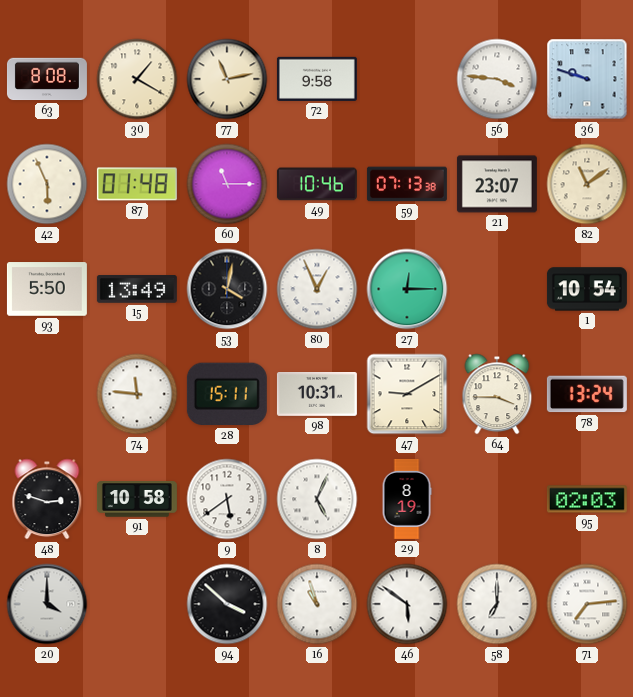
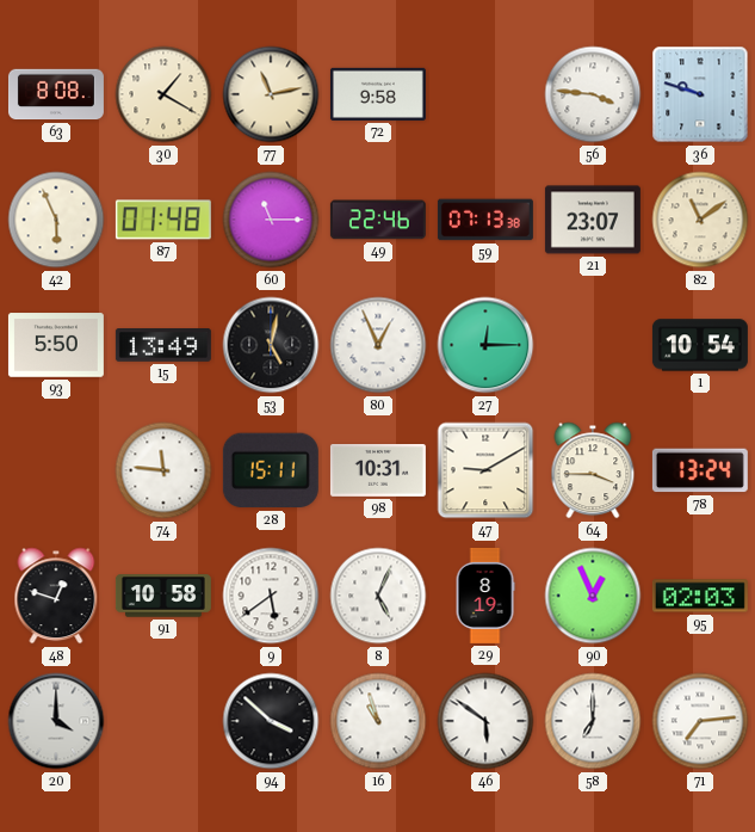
49: 10:46 -> 22:46 (378, 220)
53: 4:02 -> 5:02 (271, 345)
48: 2:48 -> 12:48 (56, 596)
90: none -> 12:56 (593, 596)
